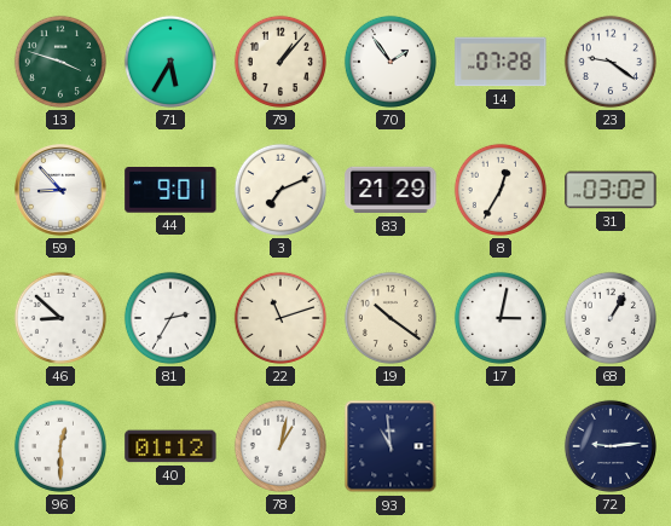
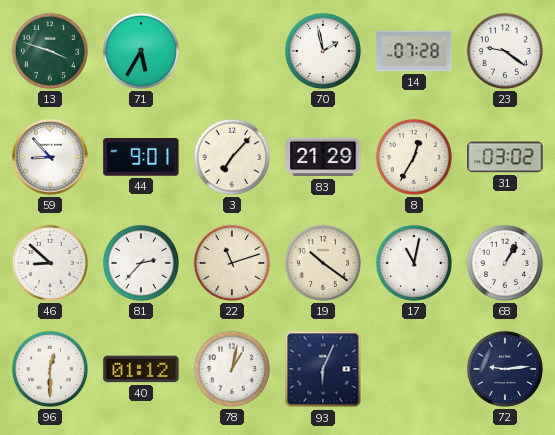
79: 1:07 -> none (280, 62)
70: 1:54 -> 1:58 (323, 51)
3: 7:11 -> 7:07 (232, 157)
81: 2:35 -> 2:37 (141, 263)
17: 3:02 -> 11:02 (414, 263)
93: 10:59 -> 6:04 (323, 369)
